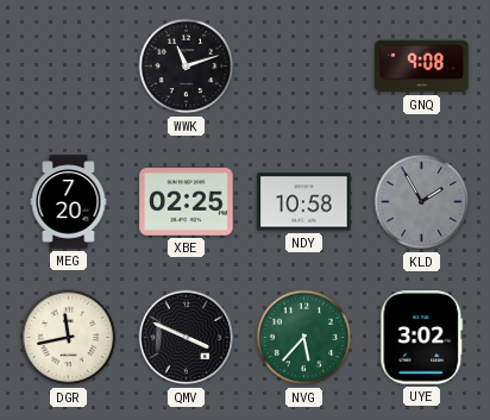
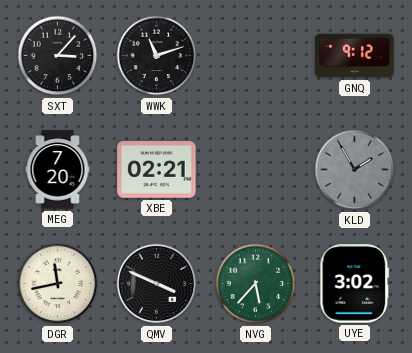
SXT: none -> 3:07 (58, 56)
GNQ: 9:08 -> 9:12 (355, 56)
XBE: 02:25 -> 02:21 (157, 170)
NDY: 10:58 -> none (304, 202)
